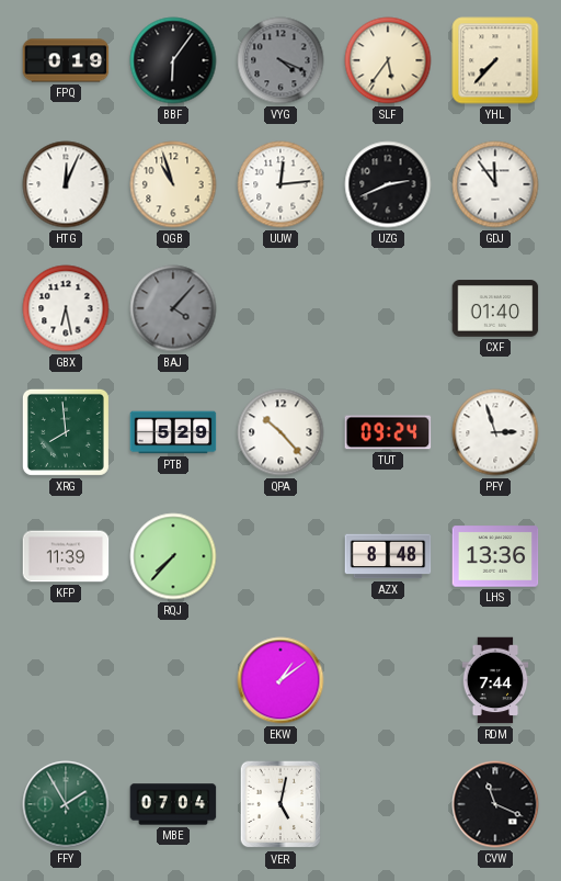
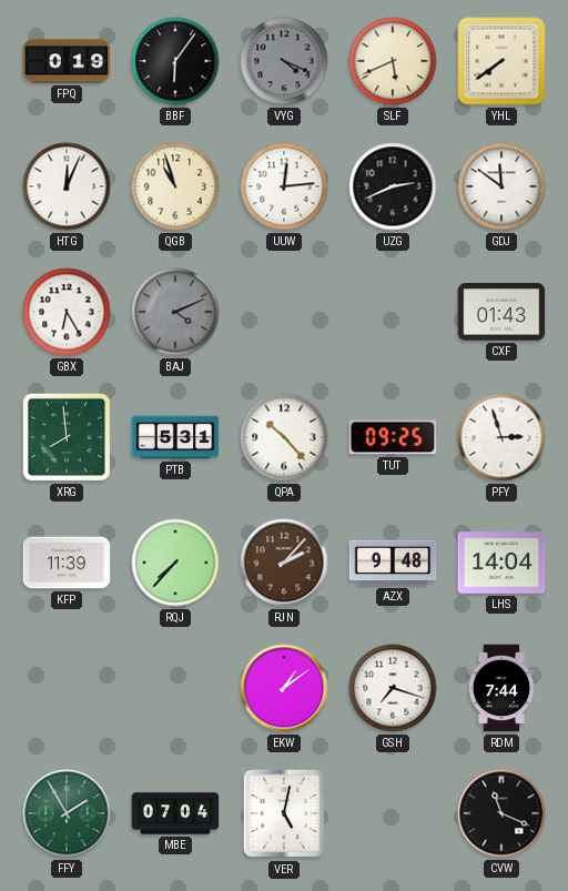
SLF: 5:36 -> 5:41 (393, 61)
YHL: 7:37 -> 7:39 (501, 61)
GDJ: 11:54 -> 11:51 (501, 186)
GBX: 6:28 -> 6:25 (67, 312)
BAJ: 4:07 -> 4:11 (175, 312)
CXF: 01:40 -> 01:43 (501, 312)
PTB: 5:29 -> 5:31 (175, 437)
TUT: 09:24 -> 09:25 (393, 437)
RJN: none -> 2:07 (284, 563)
AZX: 8:48 -> 9:48 (393, 563)
LHS: 13:36 -> 14:04 (501, 563)
GSH: none -> 7:18 (393, 688)
